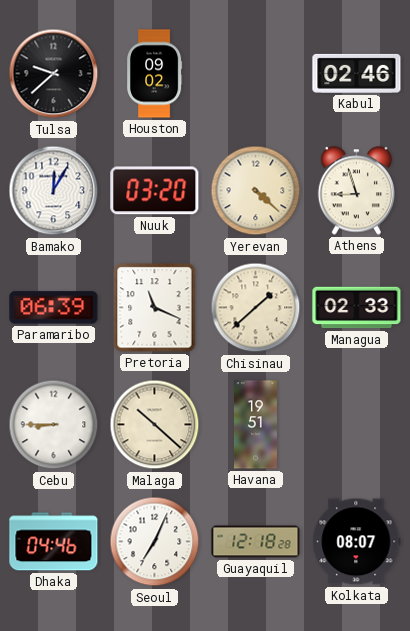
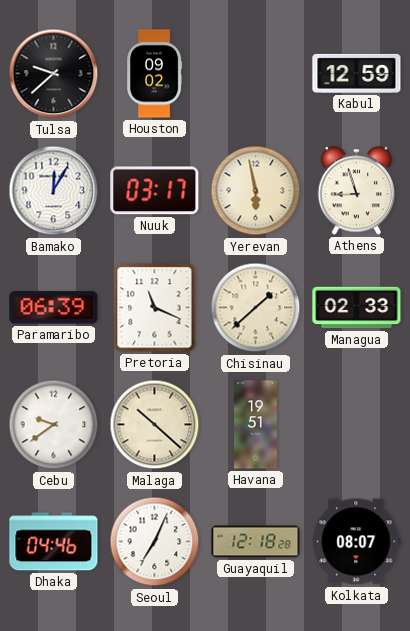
Kabul: 02:46 -> 12:59 (357, 73)
Nuuk: 03:20 -> 03:17 (155, 191)
Yerevan: 4:22 -> 5:58 (256, 191)
Cebu: 8:45 -> 9:39 (54, 425)
